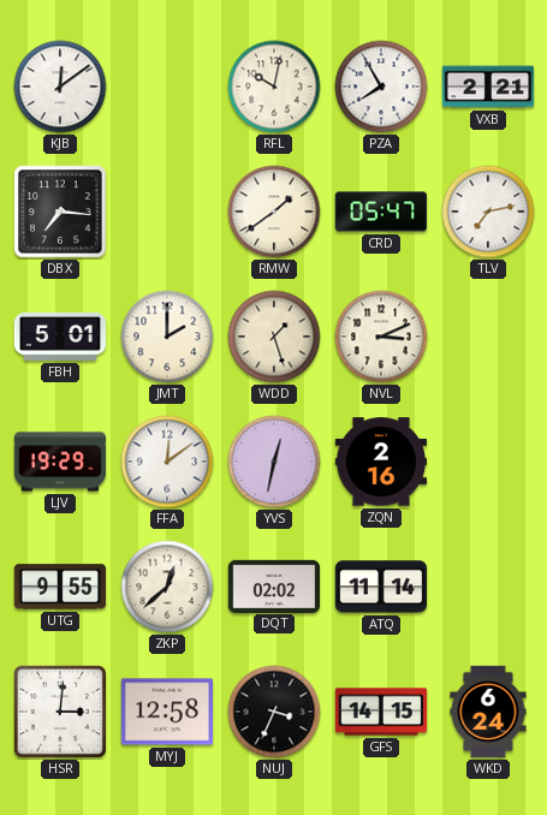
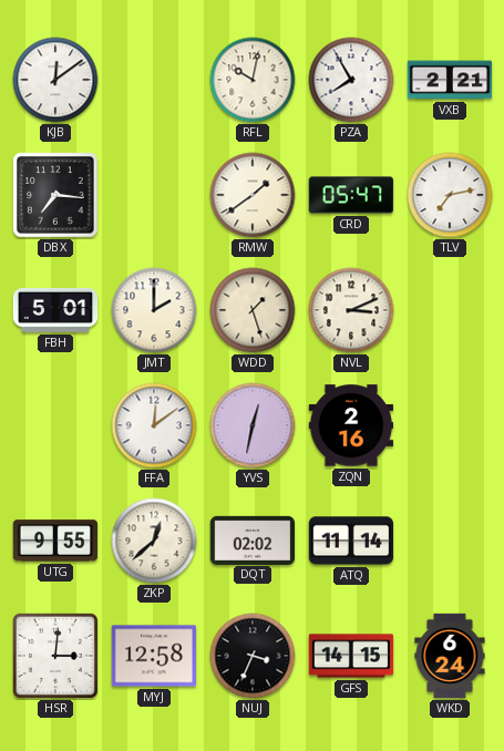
LJV: 19:29 -> none (60, 462)
